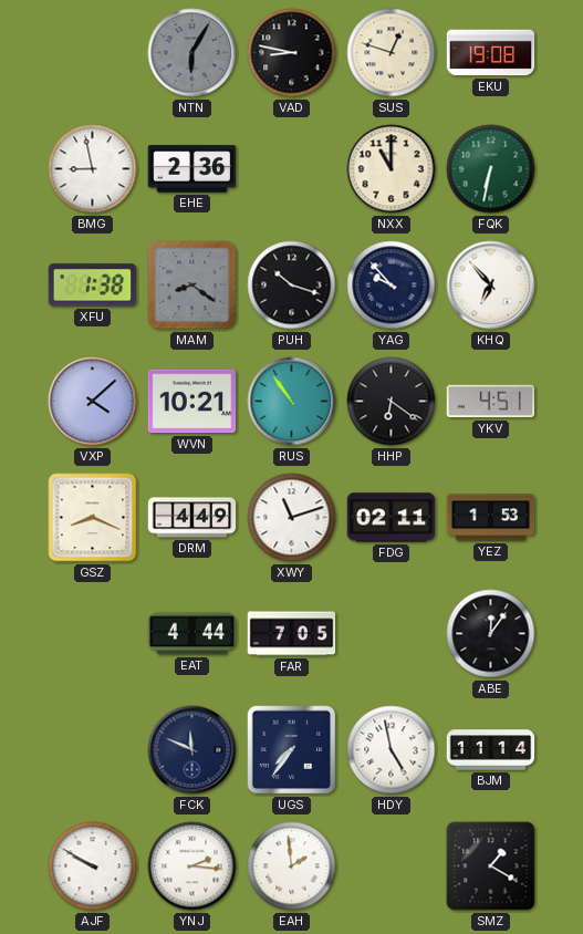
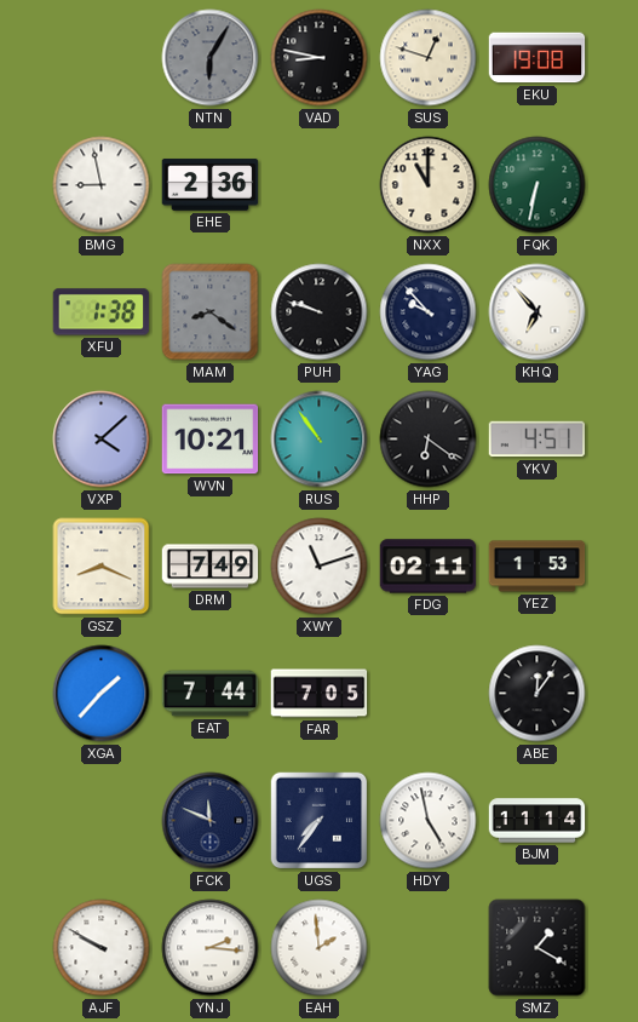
PUH: 10:18 -> 9:48 (320, 312)
DRM: 4:49 -> 7:49 (211, 567)
XGA: none -> 1:37 (102, 694)
EAT: 4:44 -> 7:44 (211, 694)
